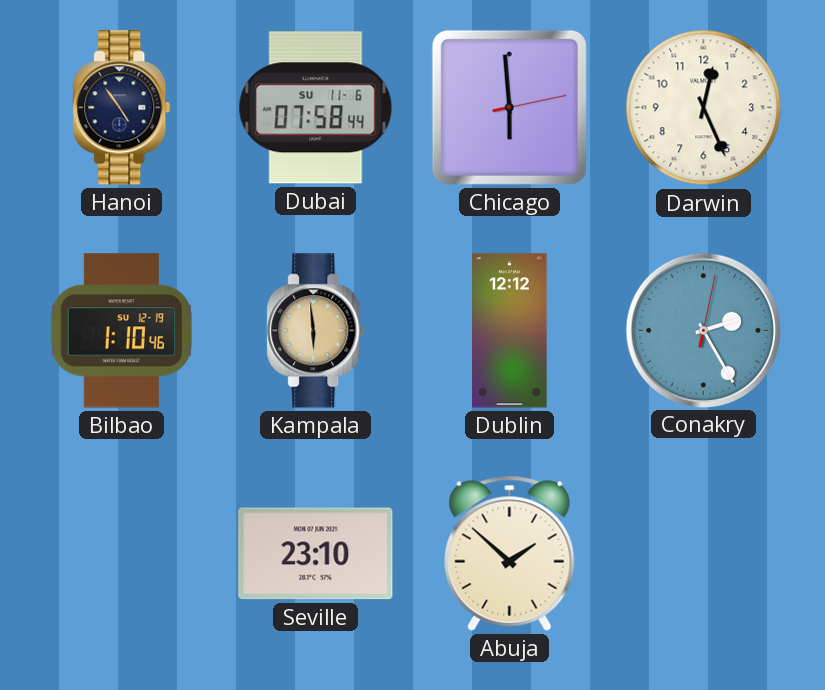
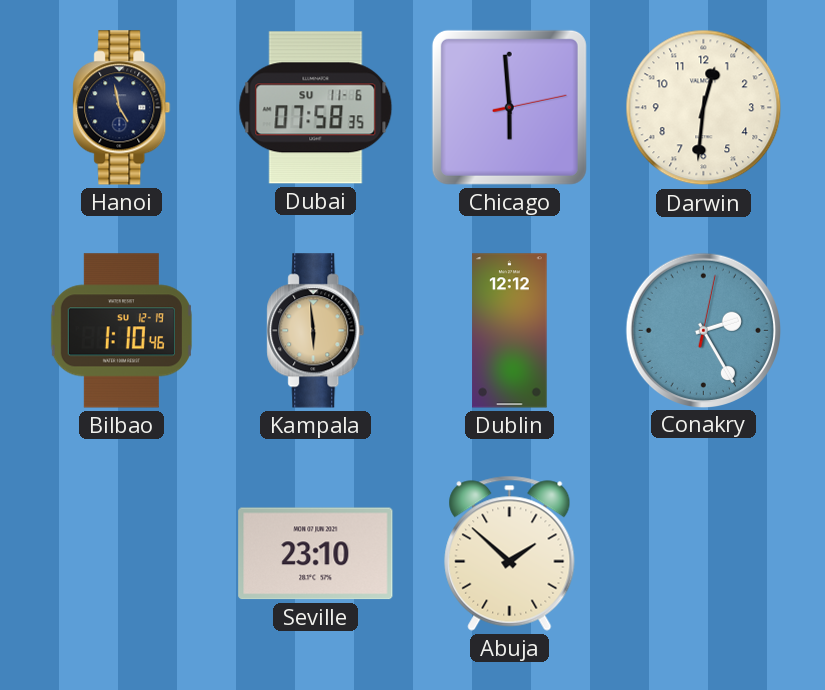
Hanoi: 4:54 -> 4:58 (122, 108)
Dubai: 07:58:44 -> 07:58:35 (316, 108)
Darwin: 12:26 -> 12:31 (704, 108)
